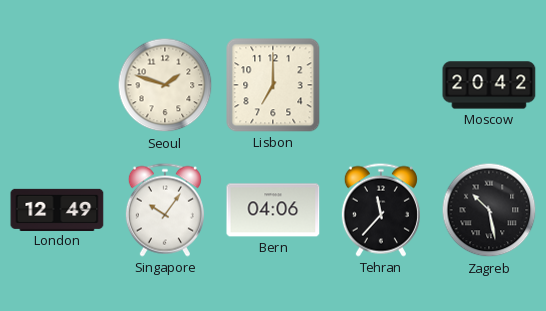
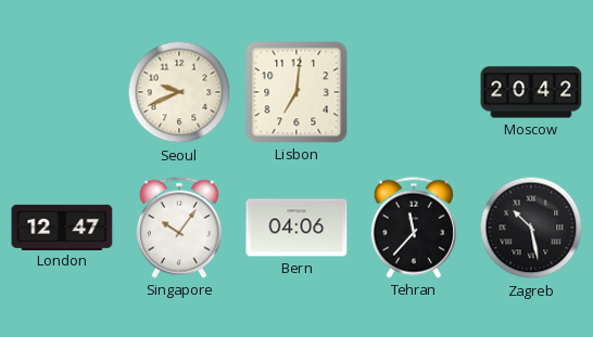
Seoul: 1:48 -> 9:41 (179, 92)
Lisbon: 7:00 -> 7:01 (296, 92)
London: 12:49 -> 12:47 (62, 226)
